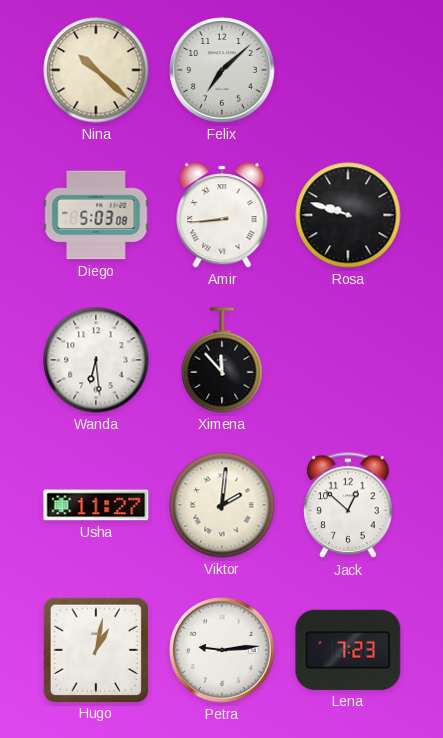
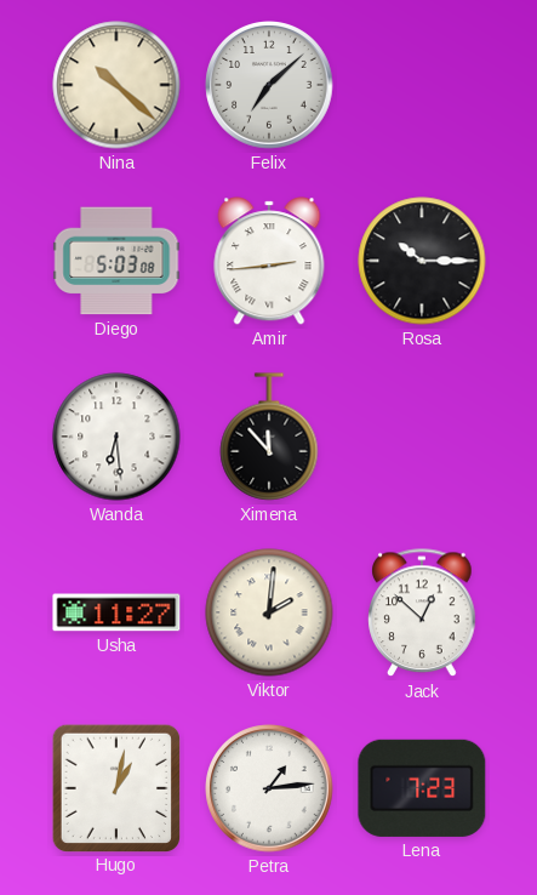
Amir: 8:44 -> 2:44 (269, 261)
Rosa: 9:48 -> 10:15 (422, 261)
Petra: 9:14 -> 1:14 (269, 788)
